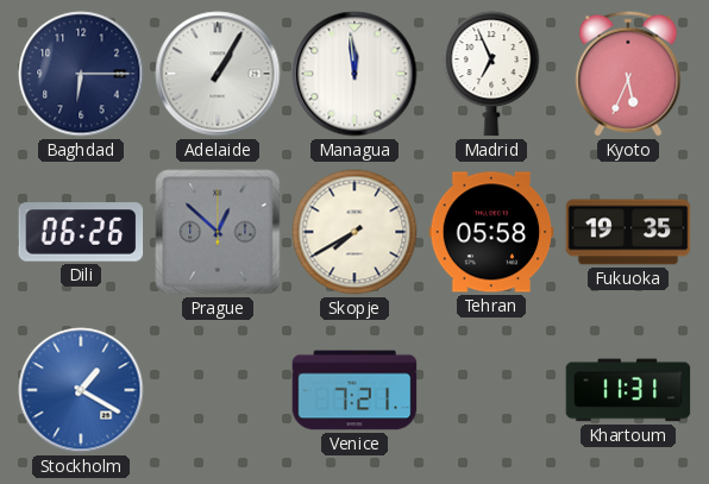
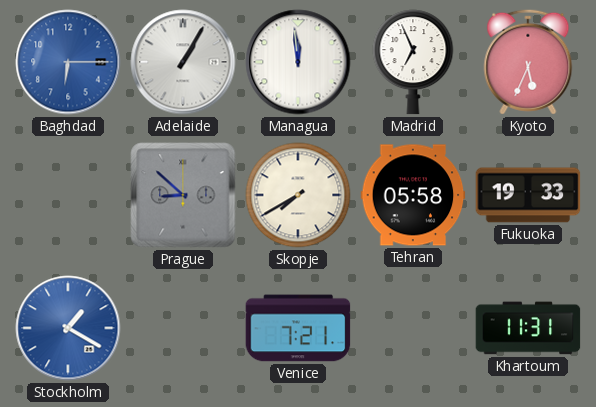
Baghdad dial: navy -> blue (68, 62)
Dili: 06:26 -> none (81, 232)
Prague: 12:52 -> 8:52 (183, 195)
Fukuoka: 19:35 -> 19:33 (528, 195)
